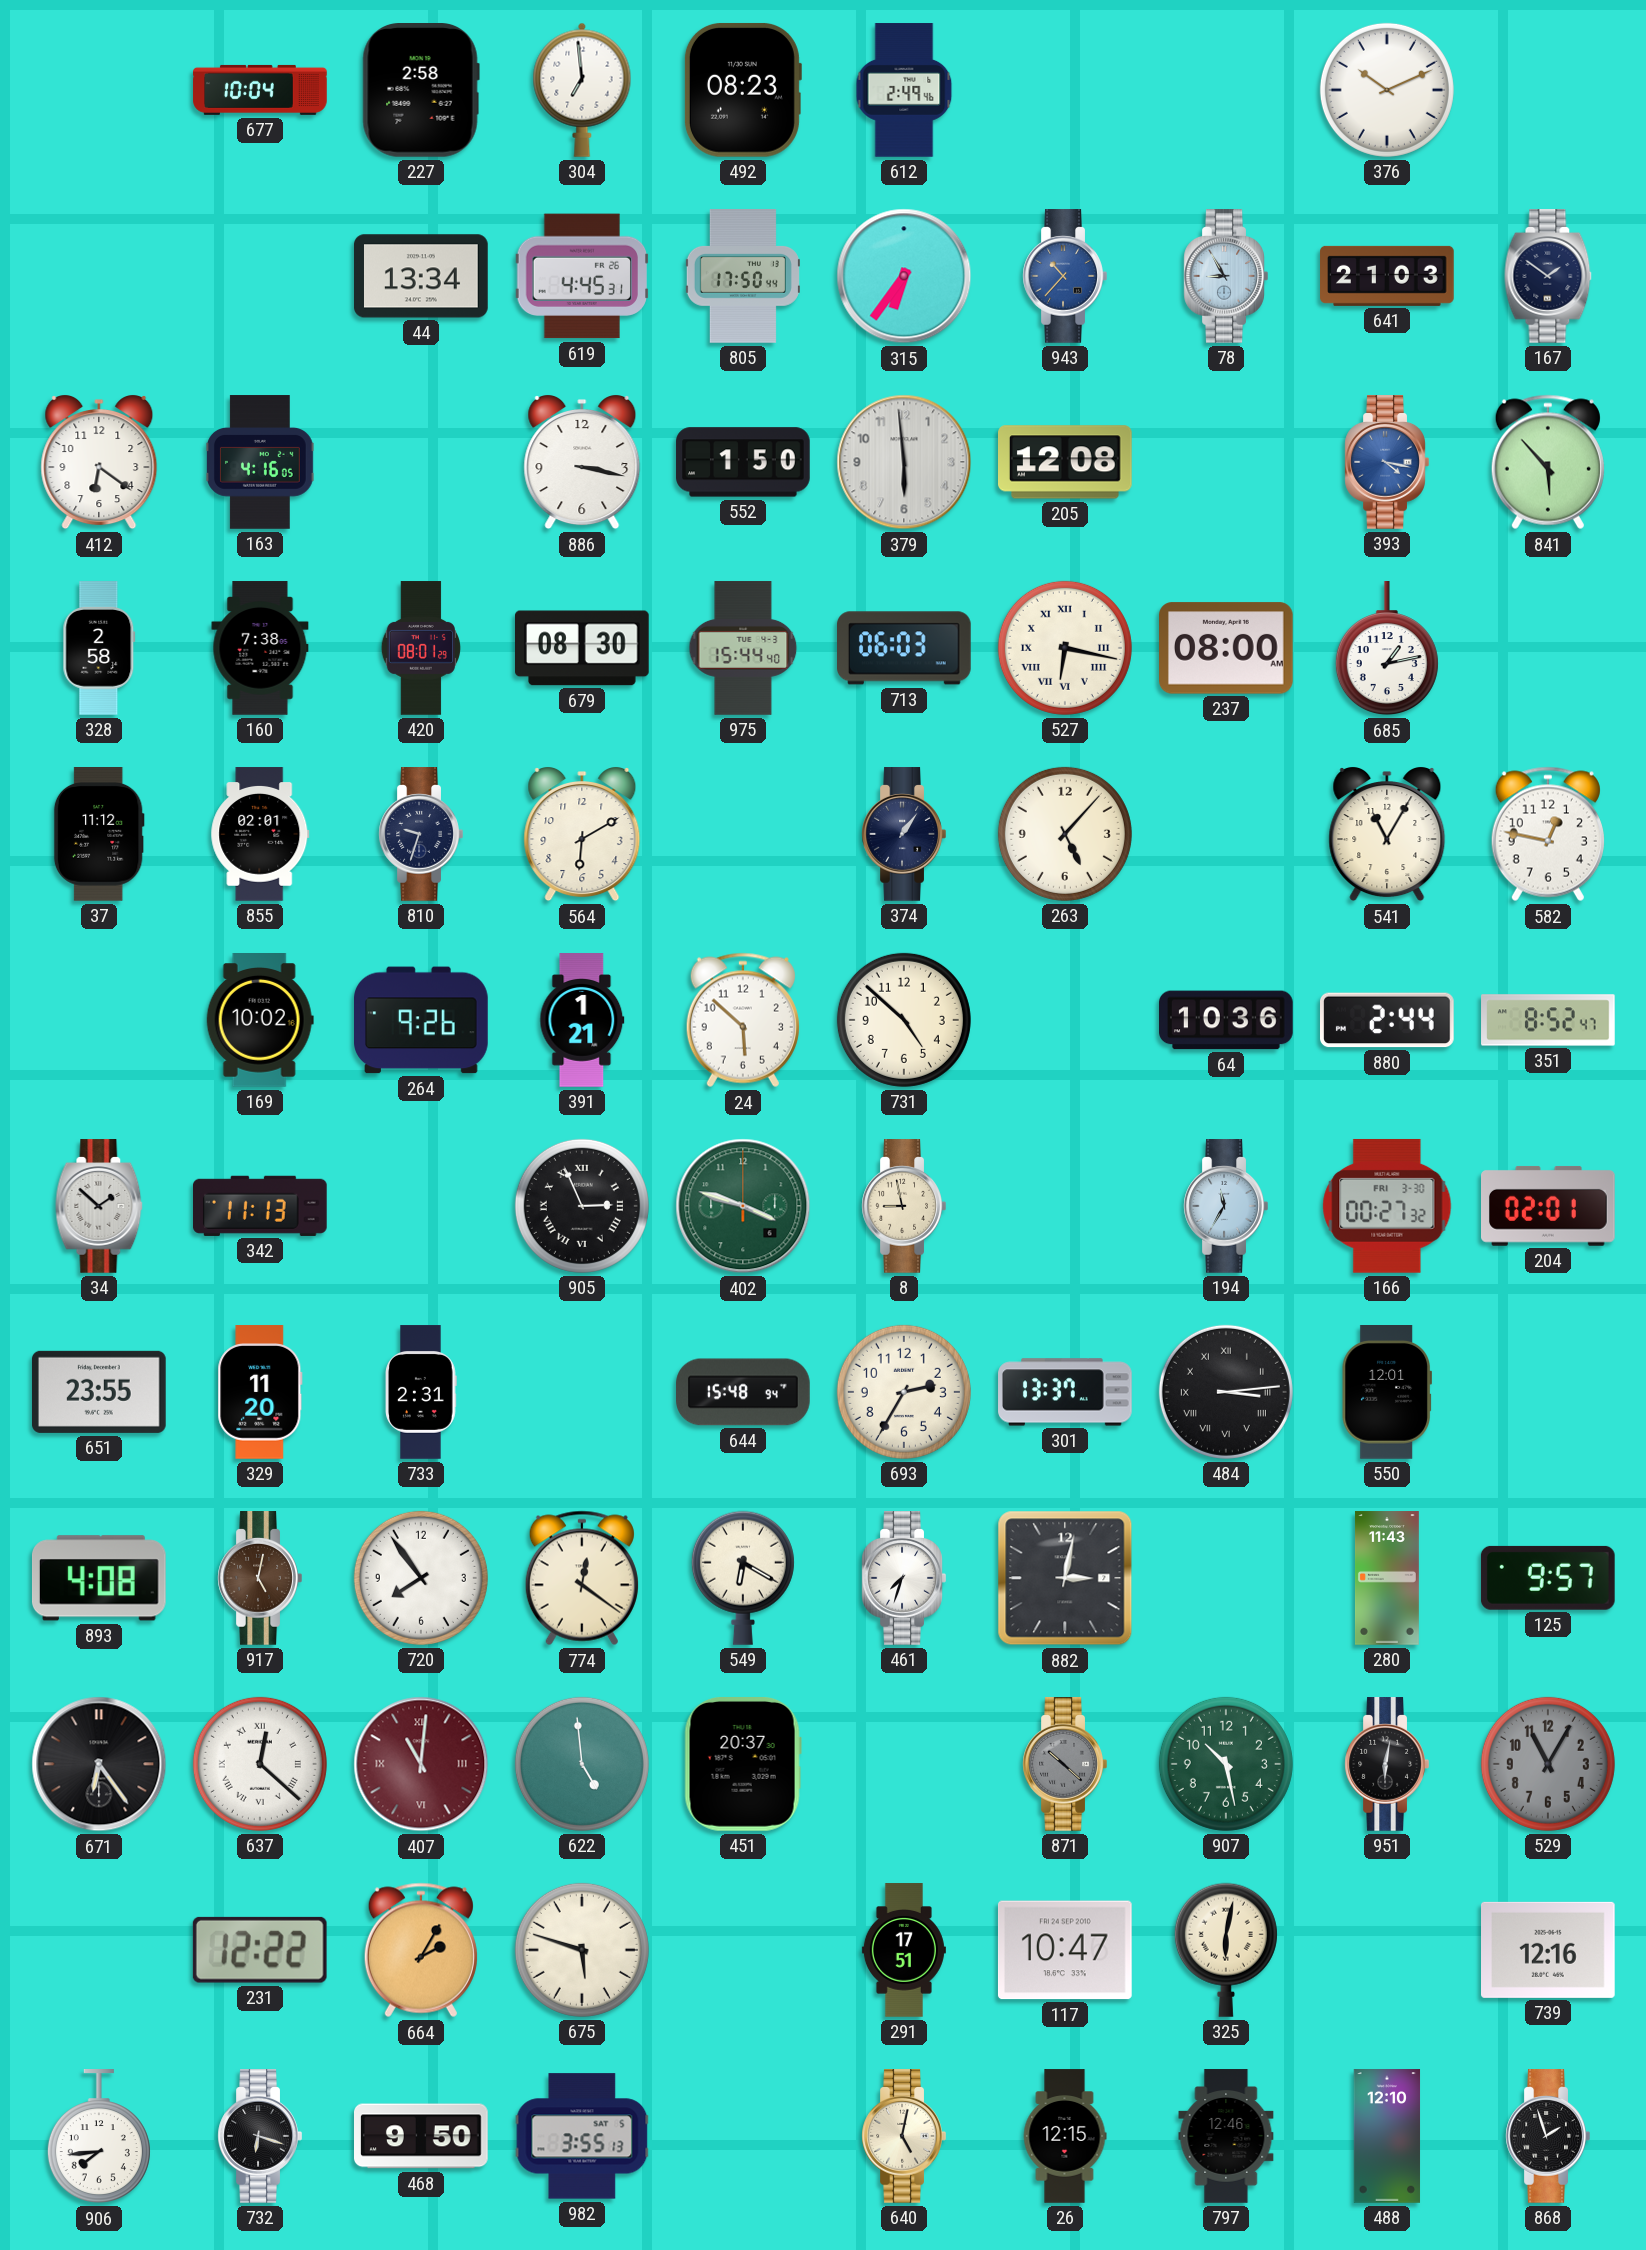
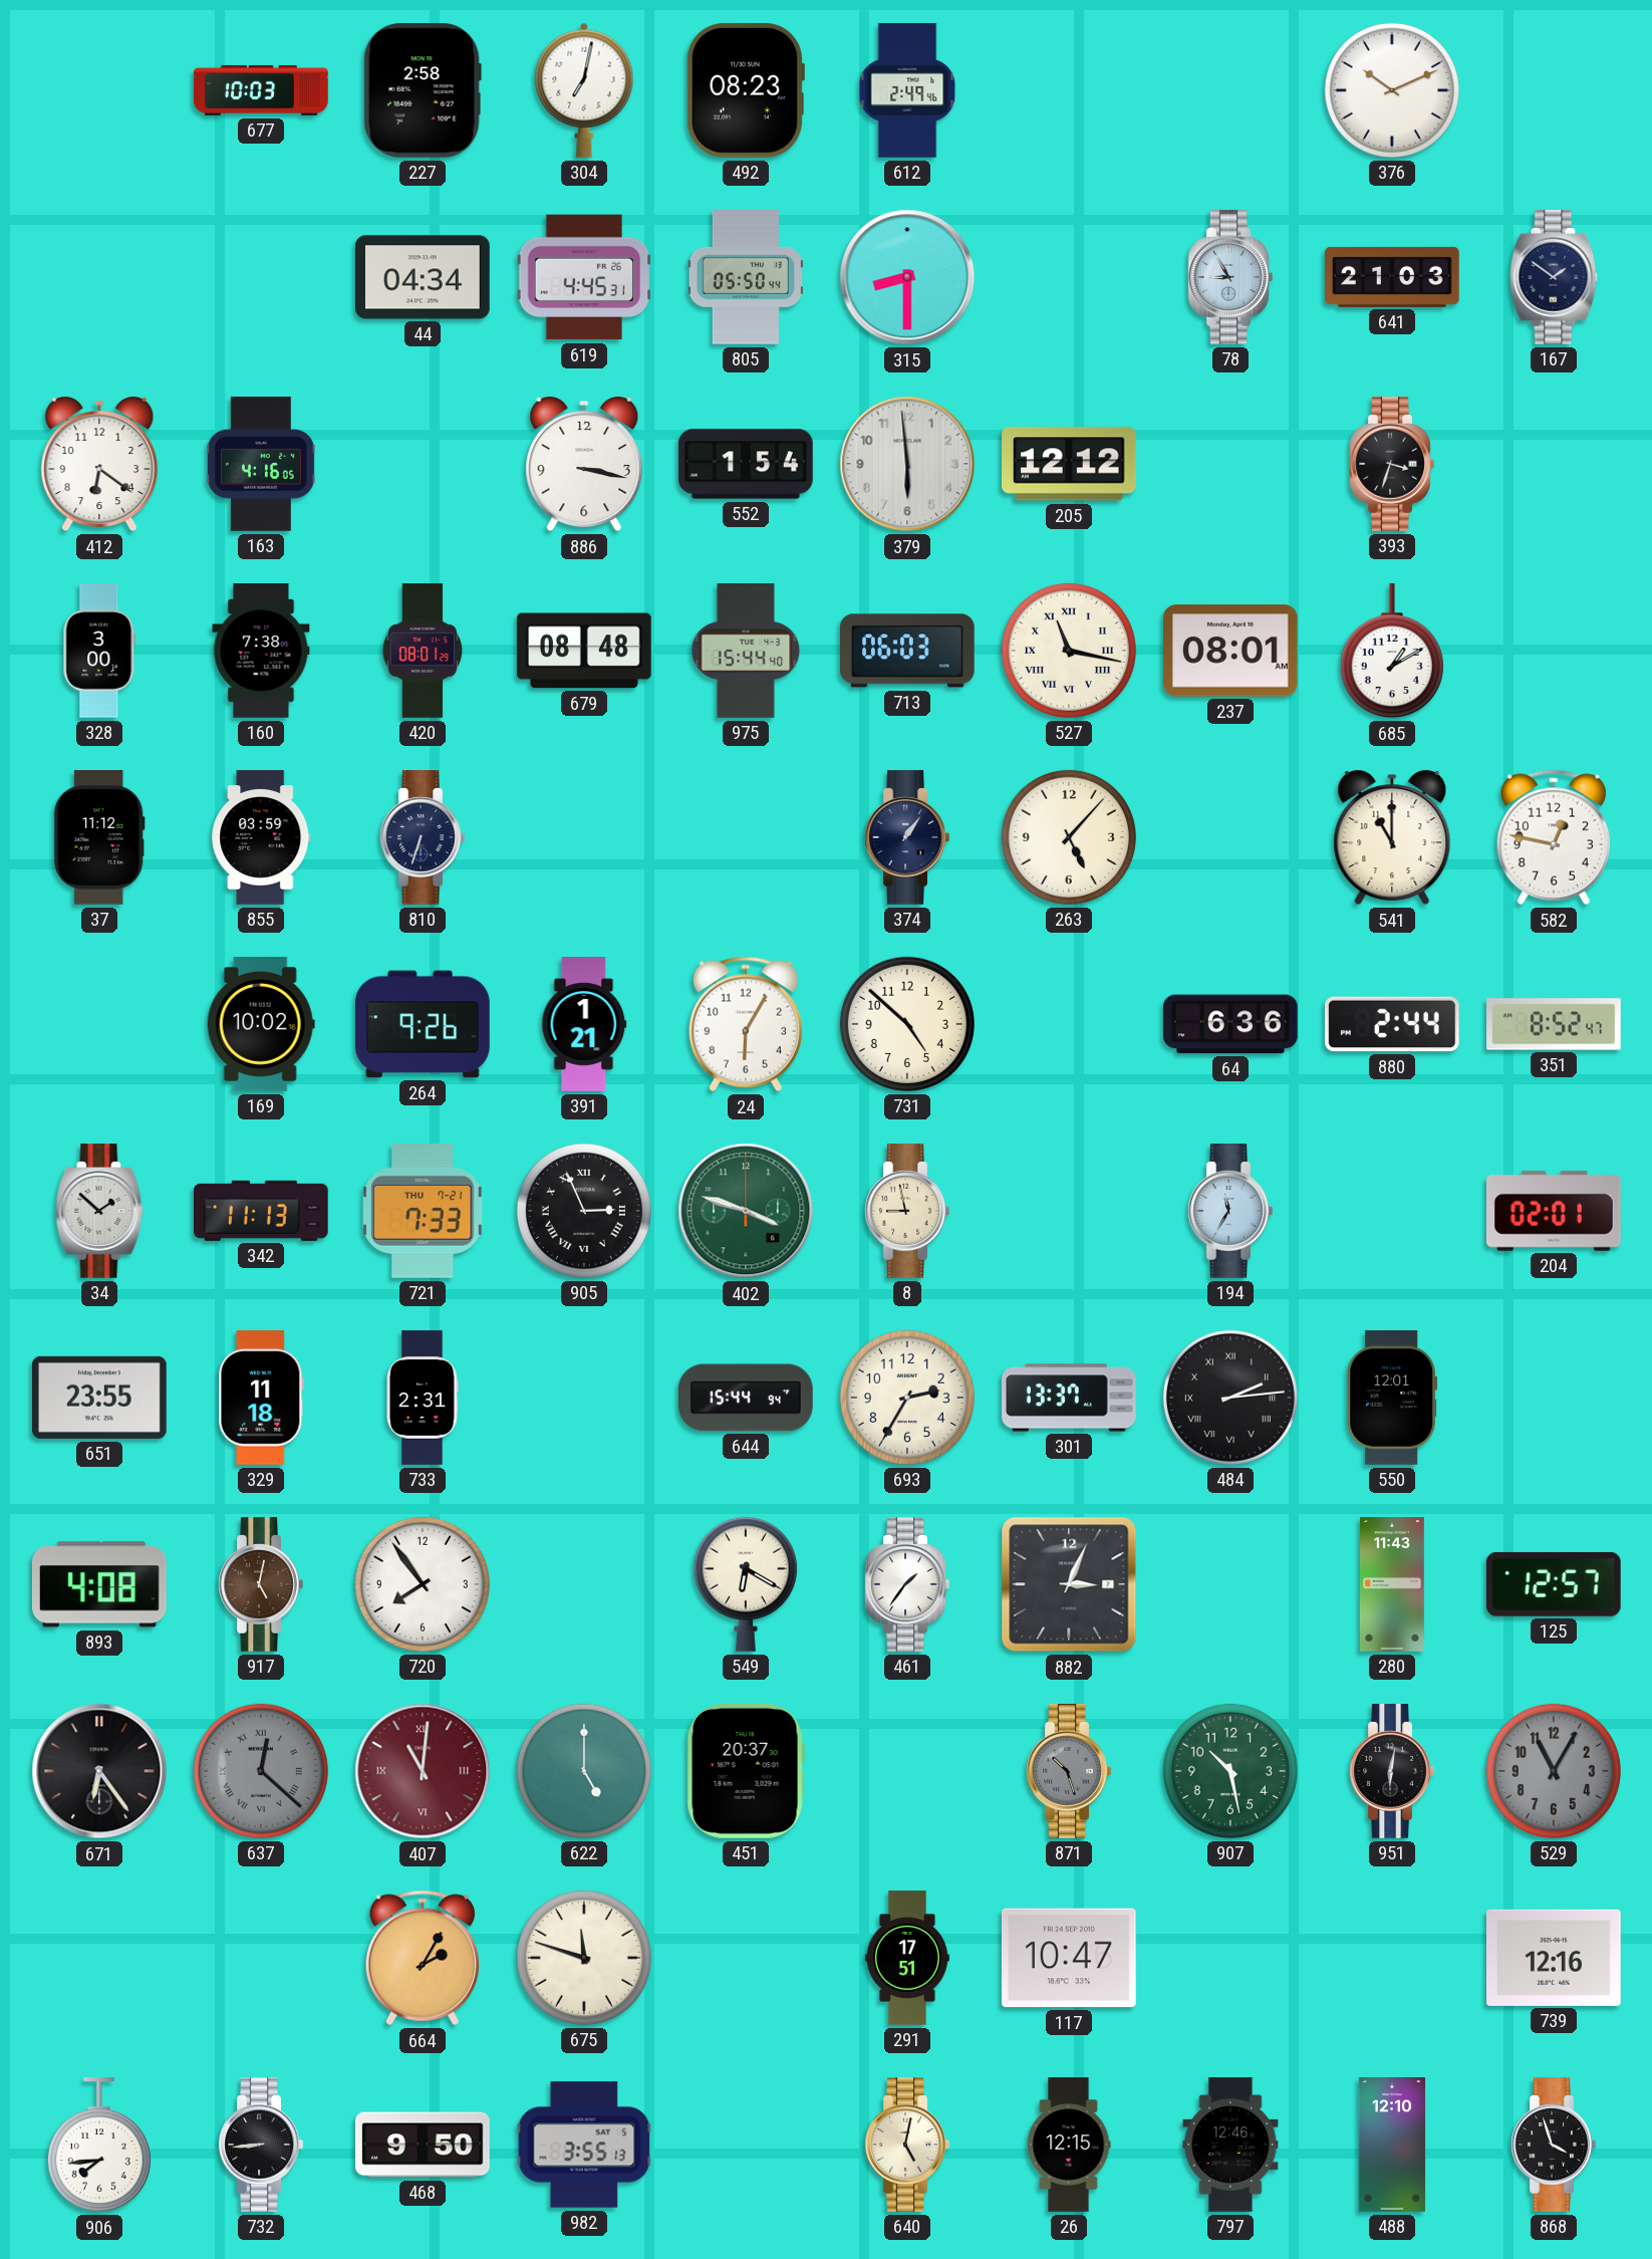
677: 10:04 -> 10:03 (261, 90)
304: 6:59 -> 7:02 (584, 90)
44: 13:34 -> 04:34 (424, 277)
805: 17:50 -> 05:50 (746, 277)
315: 6:36 -> 8:30 (907, 277)
943: 10:37 -> none (1065, 276)
552: 1:50 -> 1:54 (746, 464)
205: 12:08 -> 12:12 (1070, 464)
393: 4:17 -> 3:33 (1392, 464)
393 dial: blue -> black (1392, 464)
841: 5:53 -> none (1548, 462)
328: 2:58 -> 3:00 (99, 651)
679: 08:30 -> 08:48 (585, 651)
527: 6:17 -> 11:17 (1069, 651)
237: 08:00 -> 08:01 (1231, 651)
685: 1:13 -> 1:10 (1392, 652)
855: 02:01 -> 03:59 (261, 837)
810: 9:33 -> 6:33 (423, 837)
564: 6:10 -> none (582, 835)
541: 11:05 -> 11:00 (1392, 838)
24: 5:52 -> 6:05 (746, 1024)
64: 10:36 -> 6:36 (1231, 1024)
721: none -> 7:33 (423, 1212)
166: 00:27 -> none (1387, 1206)
329: 11:20 -> 11:18 (261, 1398)
644: 15:48 -> 15:44 (746, 1398)
484: 3:14 -> 2:14 (1230, 1398)
774: 12:21 -> none (582, 1578)
461: 7:33 -> 1:36 (907, 1584)
882: 3:02 -> 3:04 (1069, 1584)
125: 9:57 -> 12:57 (1554, 1584)
637 dial: white -> grey (261, 1771)
622: 4:59 -> 5:00 (584, 1771)
871: 10:22 -> 10:27 (1069, 1771)
231: 12:22 -> none (260, 1950)
675: 5:48 -> 11:48 (584, 1958)
325: 6:02 -> none (1226, 1950)
732: 6:18 -> 8:44 (261, 2145)
868: 1:57 -> 3:57 (1554, 2145)
